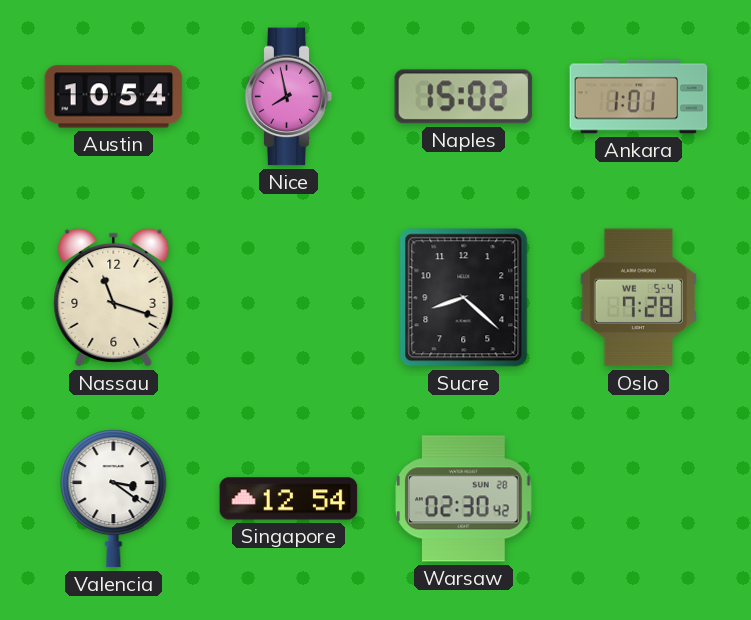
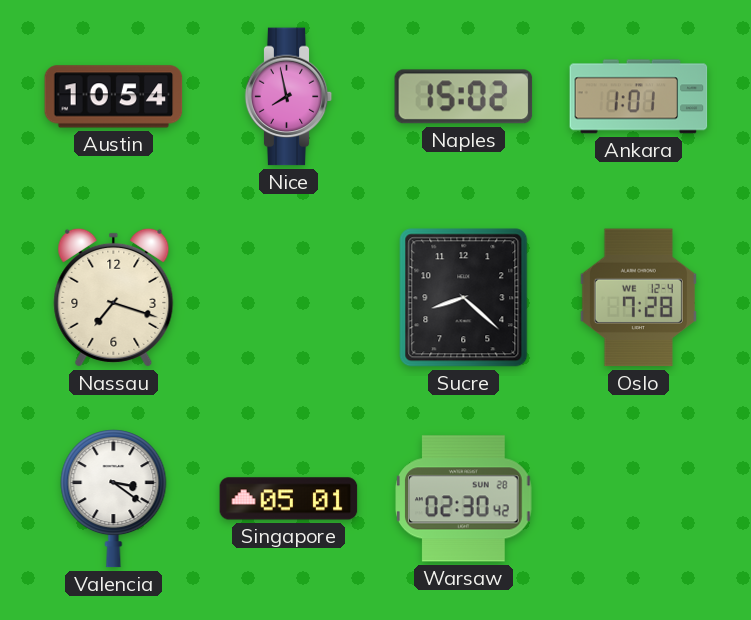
Nassau: 11:18 -> 7:18 (114, 297)
Oslo date: WE 5-4 -> WE 12-4 (638, 298)
Singapore: 12:54 -> 05:01 (289, 499)
